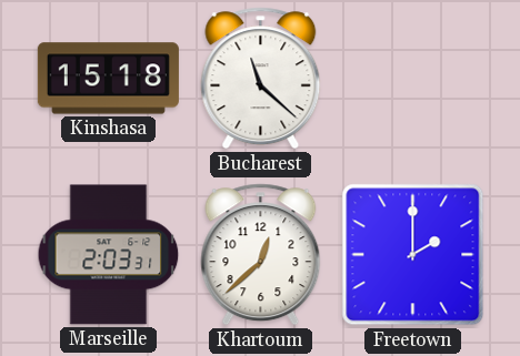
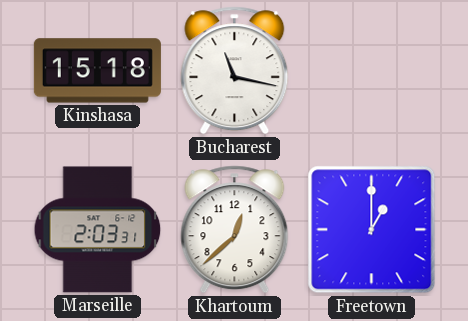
Bucharest: 11:22 -> 11:17 (235, 71)
Freetown: 2:00 -> 1:00 (372, 230)
